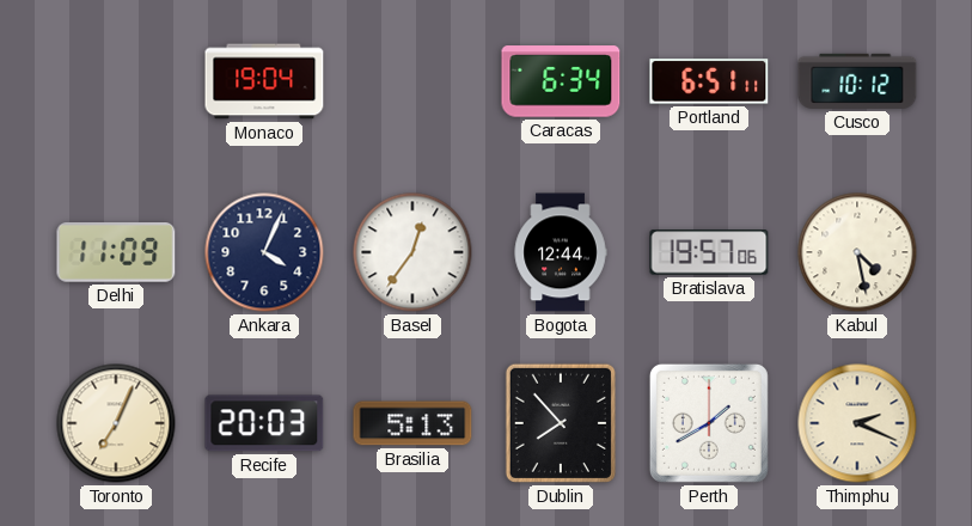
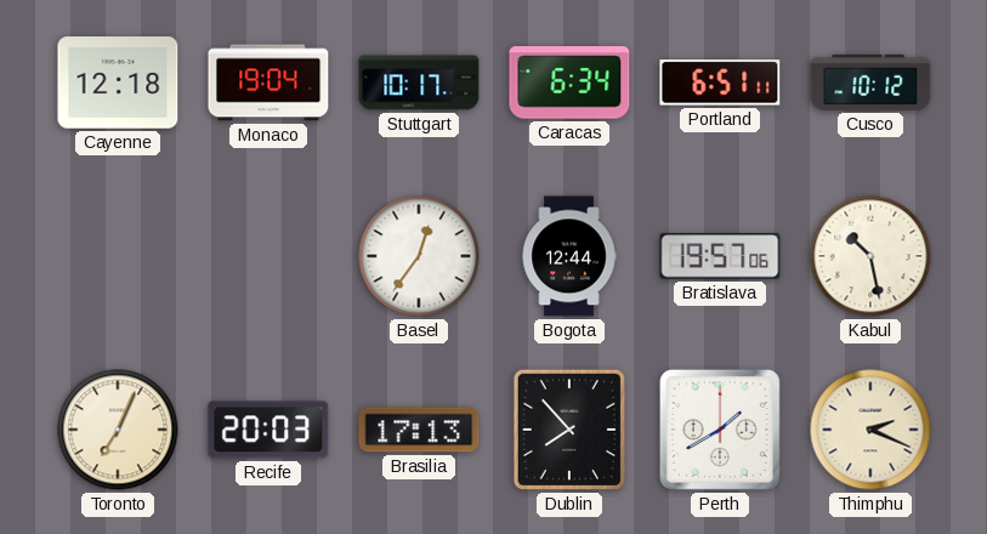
Cayenne: none -> 12:18 (118, 83)
Stuttgart: none -> 10:17 (419, 83)
Delhi: 11:09 -> none (116, 253)
Ankara: 4:04 -> none (264, 252)
Kabul: 4:28 -> 10:28 (870, 256)
Brasilia: 5:13 -> 17:13 (419, 430)
